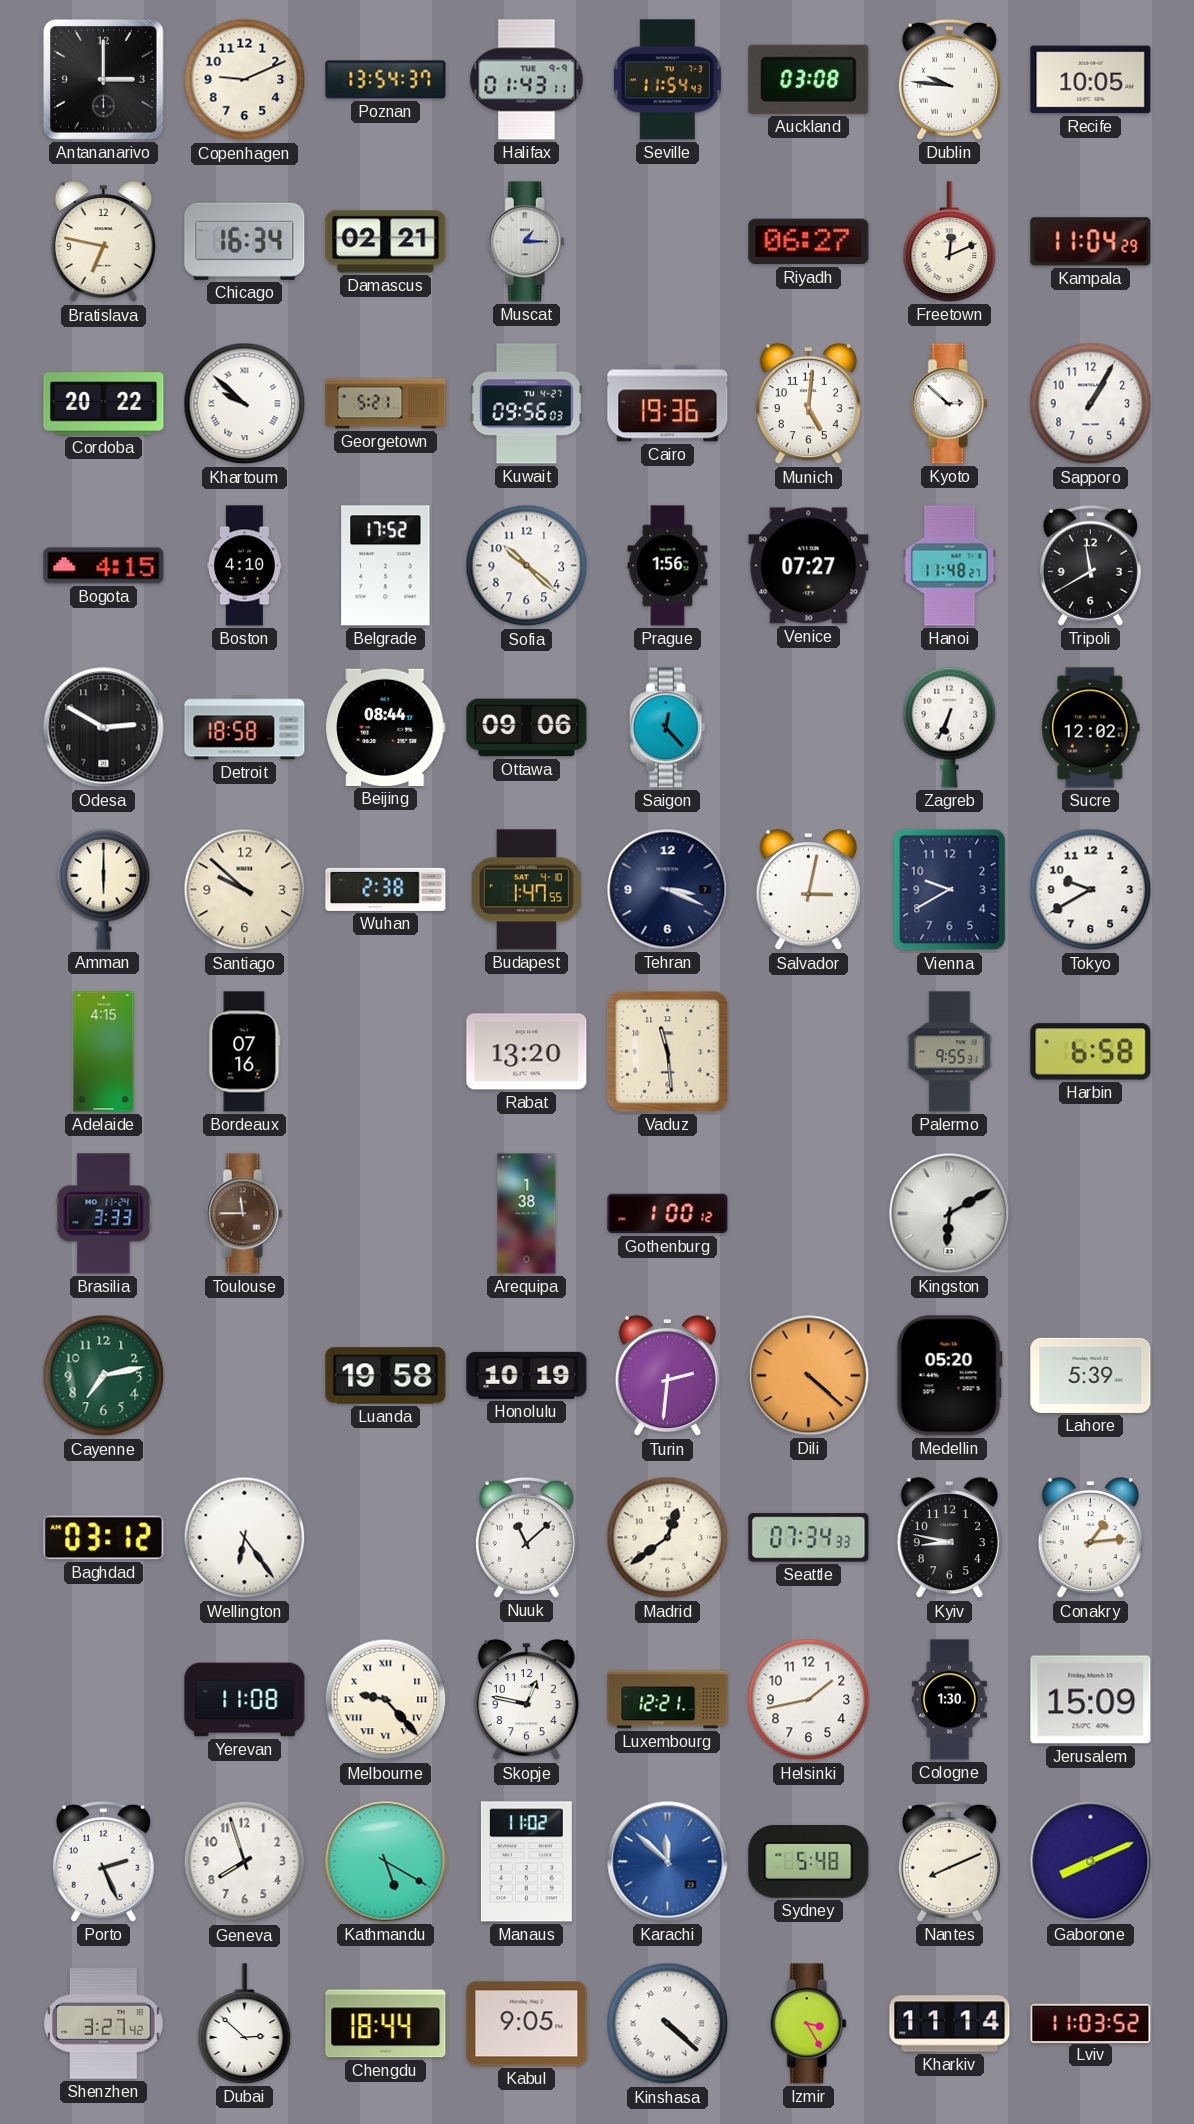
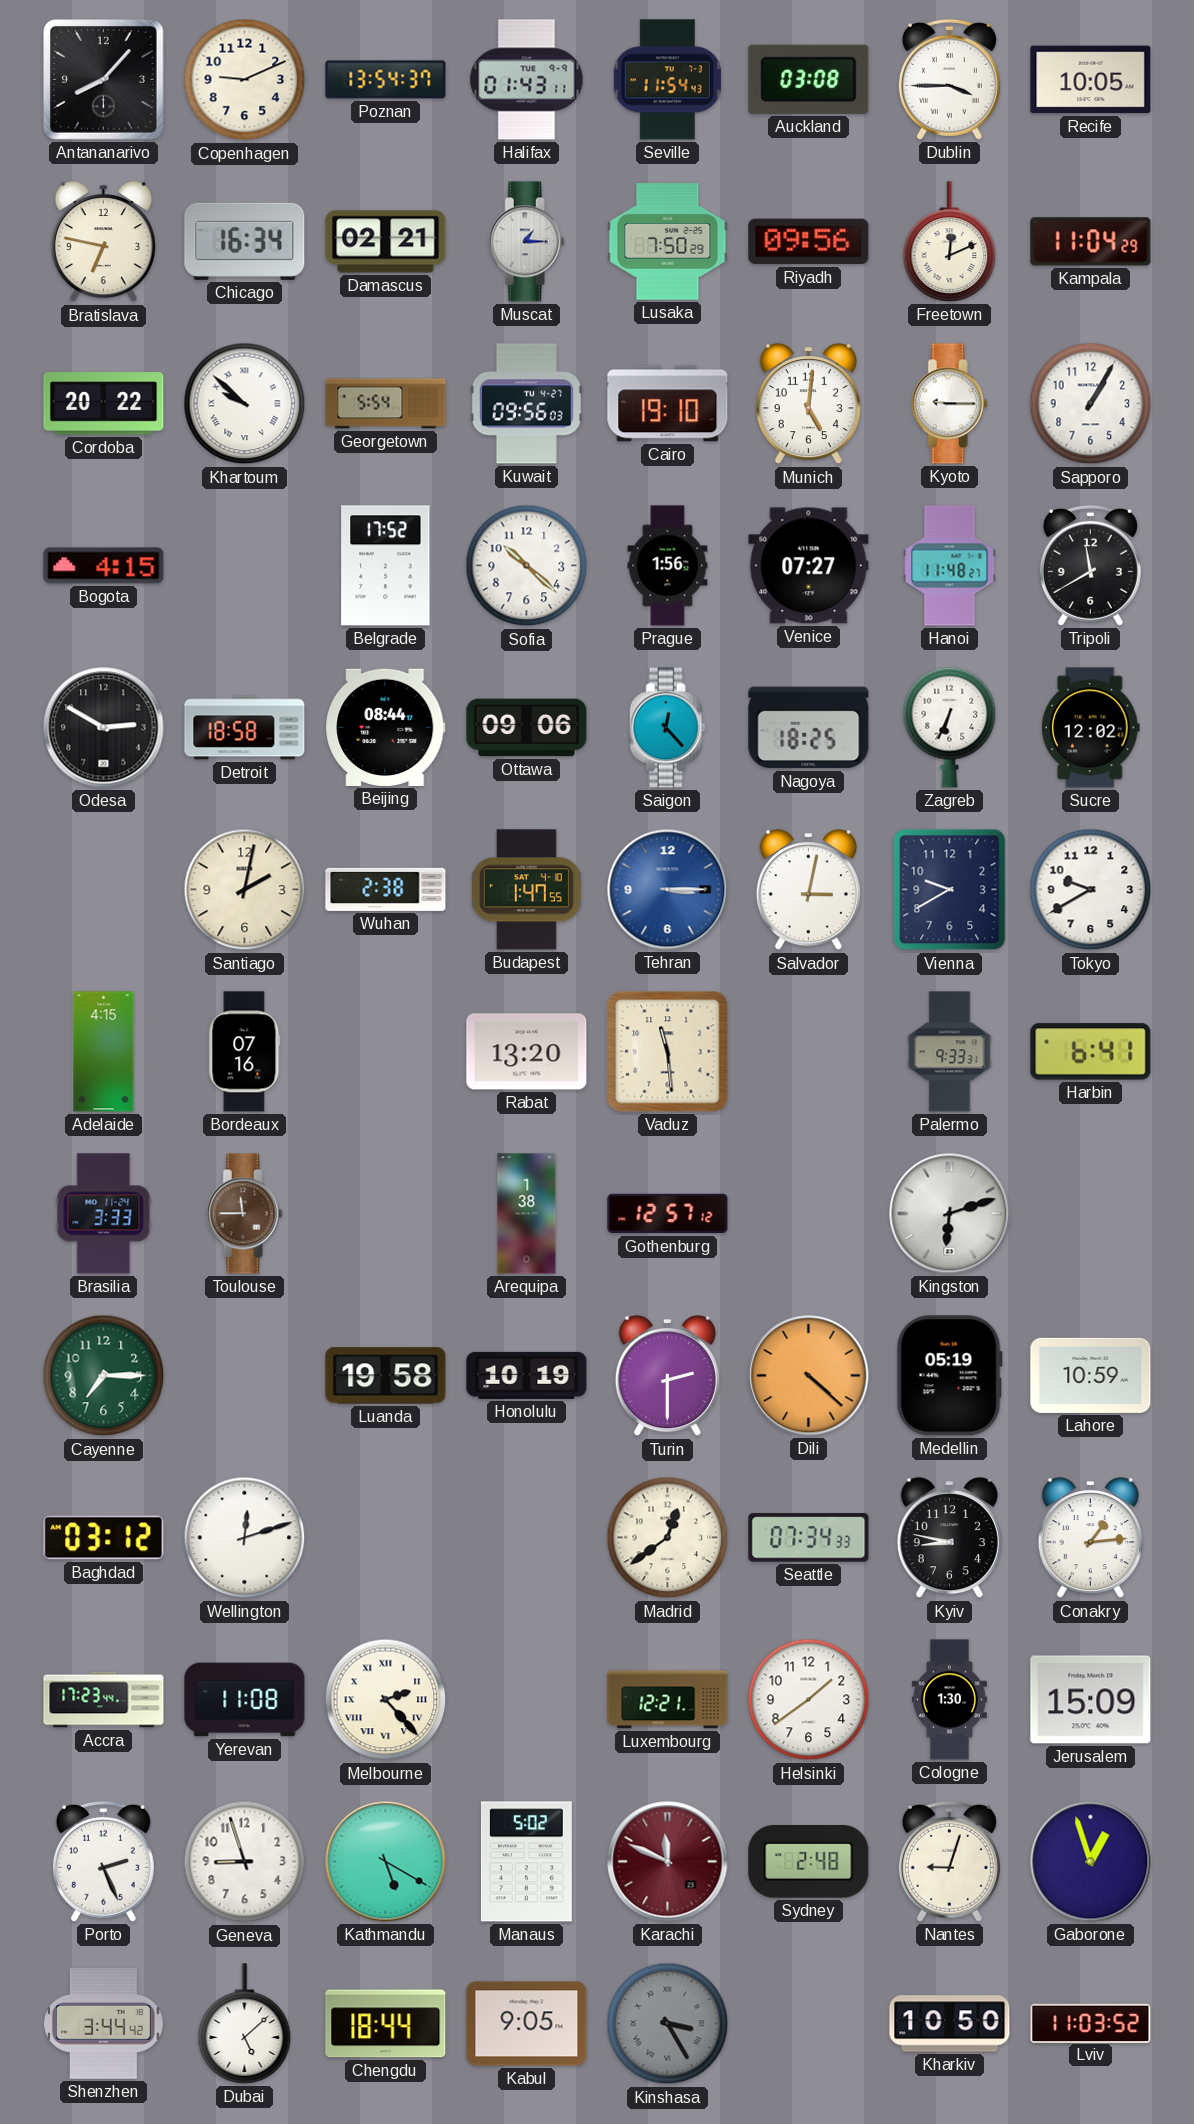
Antananarivo: 3:00 -> 8:07 (104, 80)
Dublin: 9:46 -> 3:45 (949, 79)
Lusaka: none -> 7:50 (668, 242)
Riyadh: 06:27 -> 09:56 (809, 242)
Georgetown: 5:21 -> 5:54 (386, 404)
Cairo: 19:36 -> 19:10 (668, 404)
Kyoto: 2:52 -> 9:15 (949, 404)
Boston: 4:10 -> none (244, 566)
Nagoya: none -> 18:25 (809, 728)
Amman: 6:00 -> none (104, 889)
Santiago: 9:52 -> 2:02 (245, 890)
Tehran: 3:19 -> 3:15 (668, 890)
Tehran dial: navy -> blue (668, 890)
Palermo: 9:55 -> 9:33 (950, 1052)
Harbin: 6:58 -> 6:41 (1091, 1052)
Gothenburg: 1:00 -> 12:57 (668, 1214)
Kingston: 6:10 -> 6:12 (950, 1214)
Cayenne: 7:13 -> 7:15 (104, 1376)
Turin: 2:31 -> 2:30 (667, 1376)
Medellin: 05:20 -> 05:19 (949, 1376)
Lahore: 5:39 -> 10:59 (1091, 1375)
Wellington: 6:24 -> 12:12 (245, 1538)
Nuuk: 11:08 -> none (526, 1537)
Accra: none -> 17:23 (104, 1700)
Melbourne: 9:23 -> 2:23 (386, 1700)
Skopje: 12:47 -> none (526, 1700)
Helsinki: 1:43 -> 1:39 (809, 1700)
Geneva: 7:57 -> 8:57 (245, 1862)
Manaus: 11:02 -> 5:02 (526, 1862)
Karachi: 11:52 -> 11:49 (668, 1862)
Karachi dial: blue -> burgundy (668, 1862)
Sydney: 5:48 -> 2:48 (809, 1862)
Nantes: 8:11 -> 9:03 (949, 1861)
Gaborone: 8:11 -> 12:57 (1091, 1862)
Shenzhen: 3:27 -> 3:44 (104, 2024)
Dubai: 2:52 -> 5:08 (245, 2024)
Kinshasa: 4:22 -> 3:25 (668, 2024)
Kinshasa dial: white -> grey (668, 2024)
Izmir: 3:25 -> none (808, 2024)
Kharkiv: 11:14 -> 10:50 (950, 2024)
